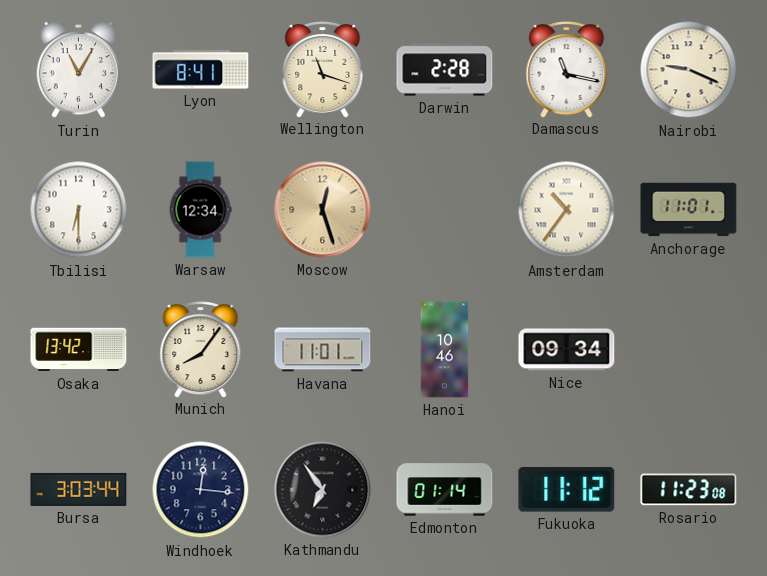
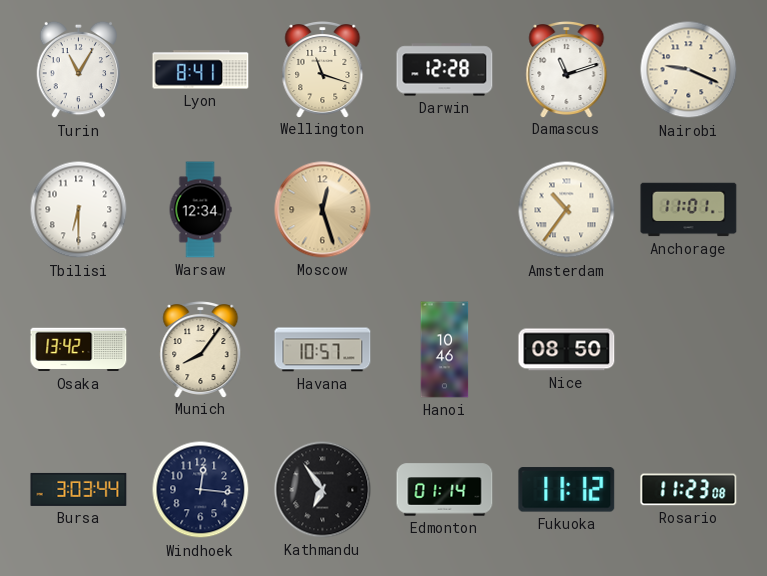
Darwin: 2:28 -> 12:28 (445, 70)
Damascus: 11:17 -> 11:12 (567, 70)
Havana: 11:01 -> 10:57 (323, 350)
Nice: 09:34 -> 08:50 (567, 350)
